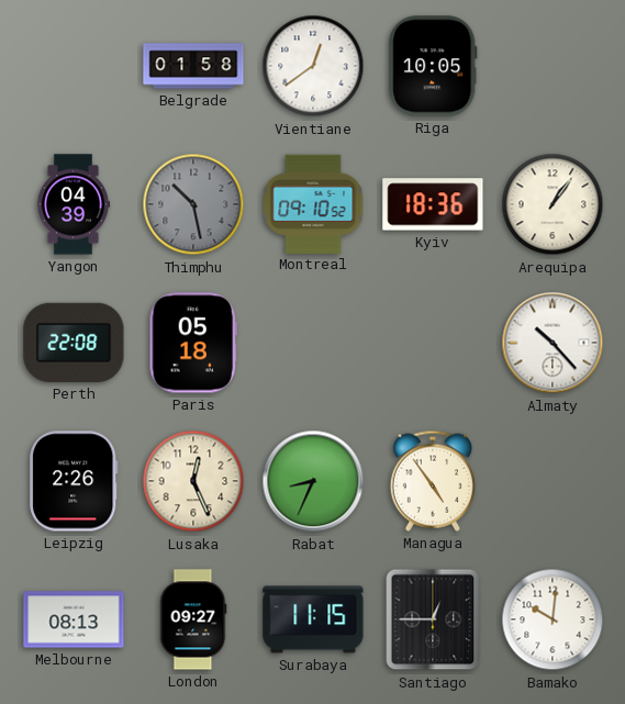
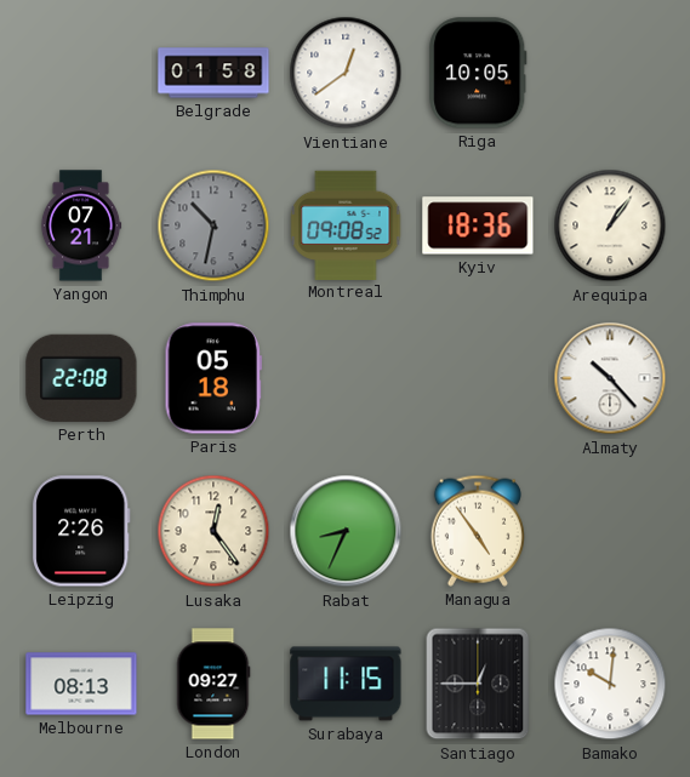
Yangon: 04:39 -> 07:21 (81, 225)
Thimphu: 10:28 -> 10:32 (213, 225)
Montreal: 09:10 -> 09:08 (346, 224)
Lusaka: 12:26 -> 12:24 (213, 531)
